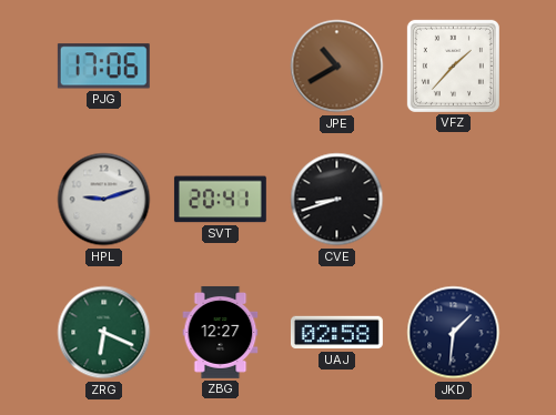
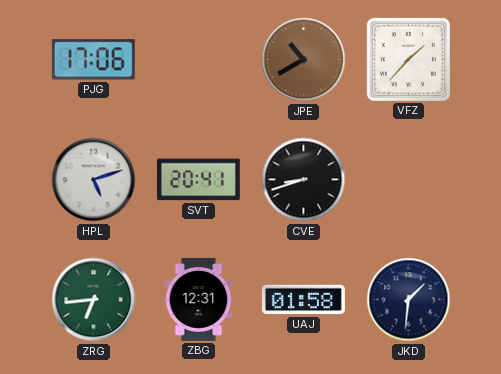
HPL: 9:12 -> 5:12 (94, 180)
ZRG: 6:19 -> 6:44 (94, 300)
ZBG: 12:27 -> 12:31 (199, 299)
UAJ: 02:58 -> 01:58 (303, 300)
